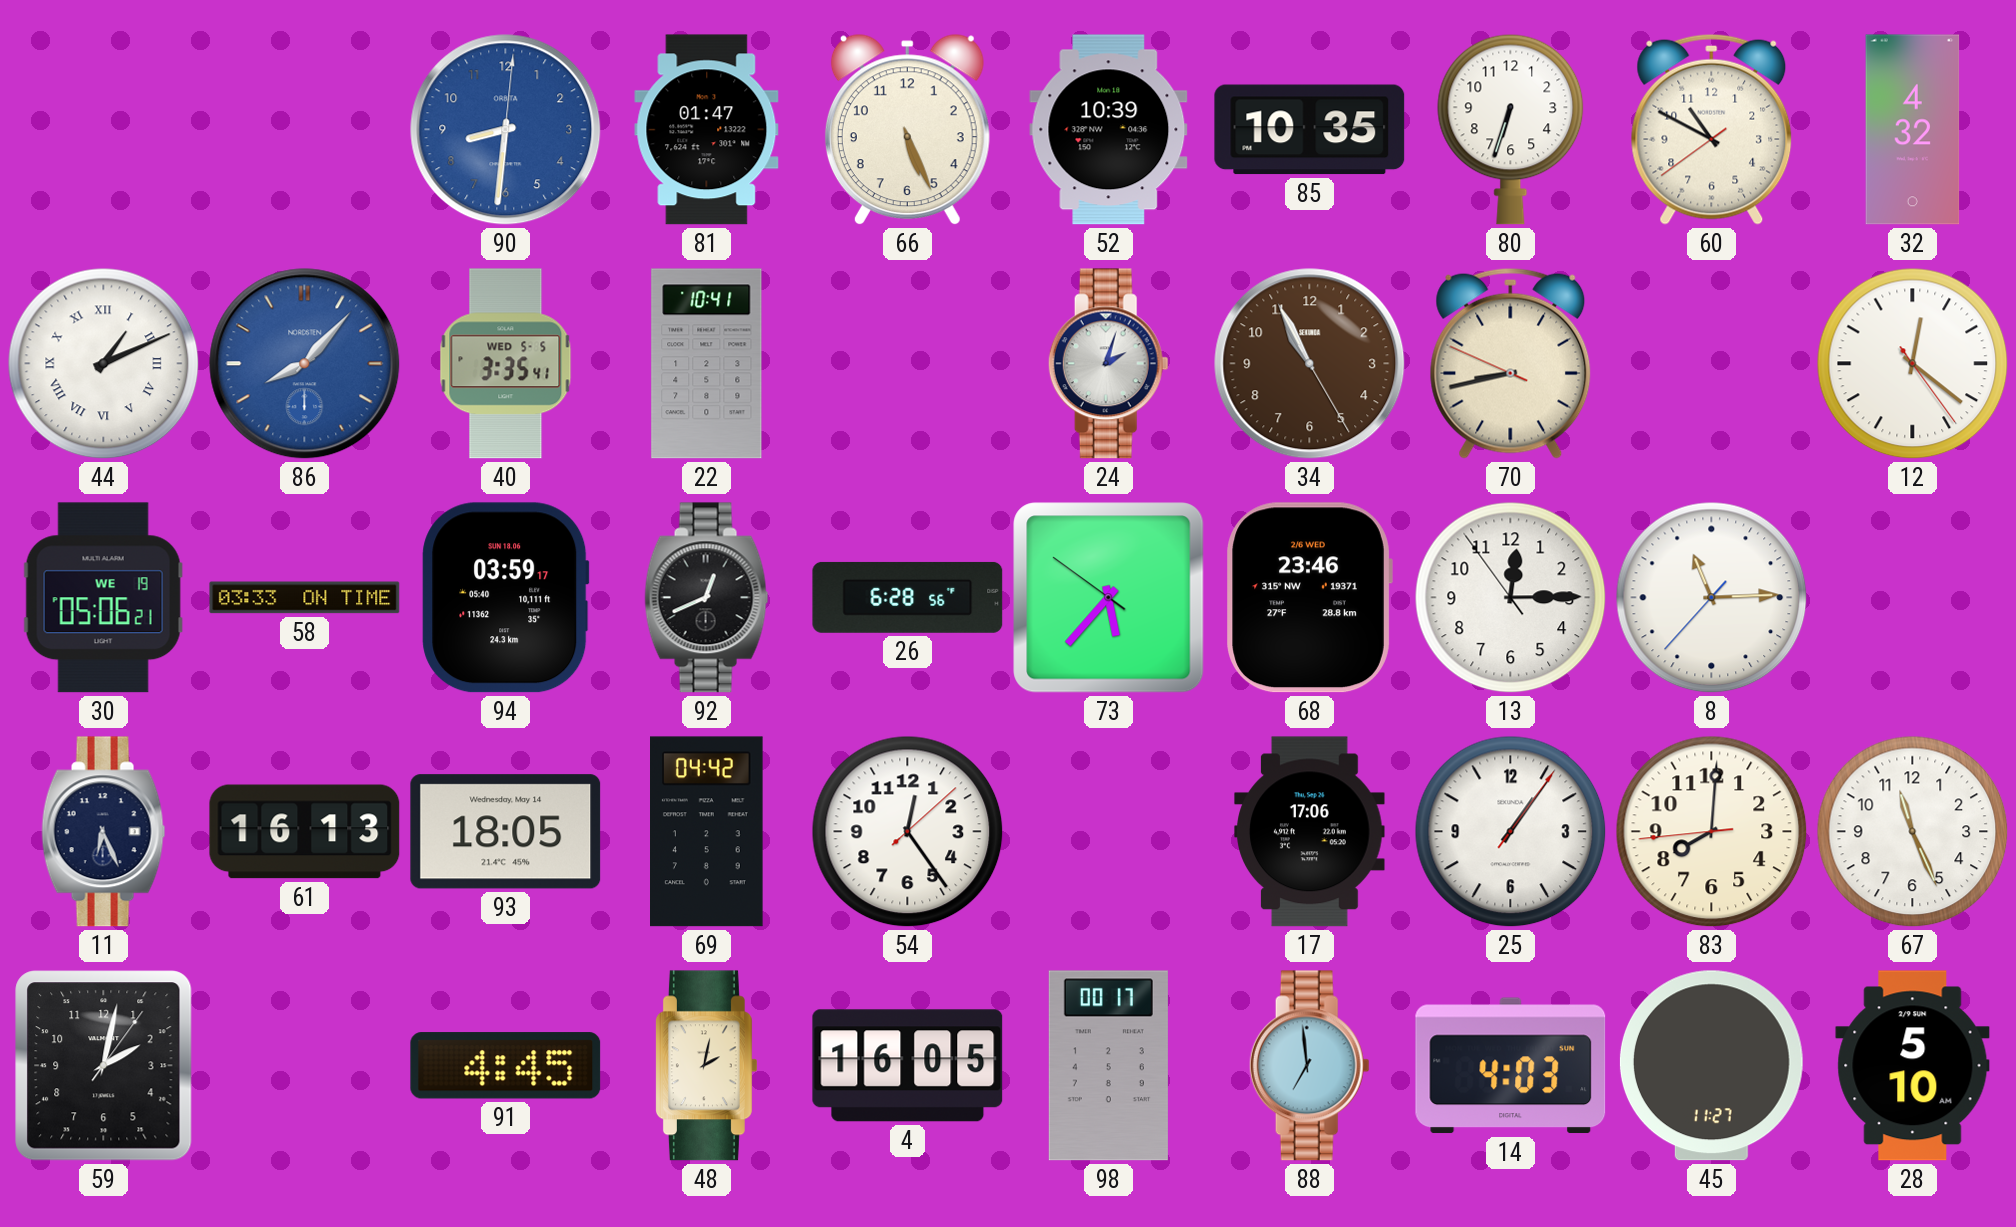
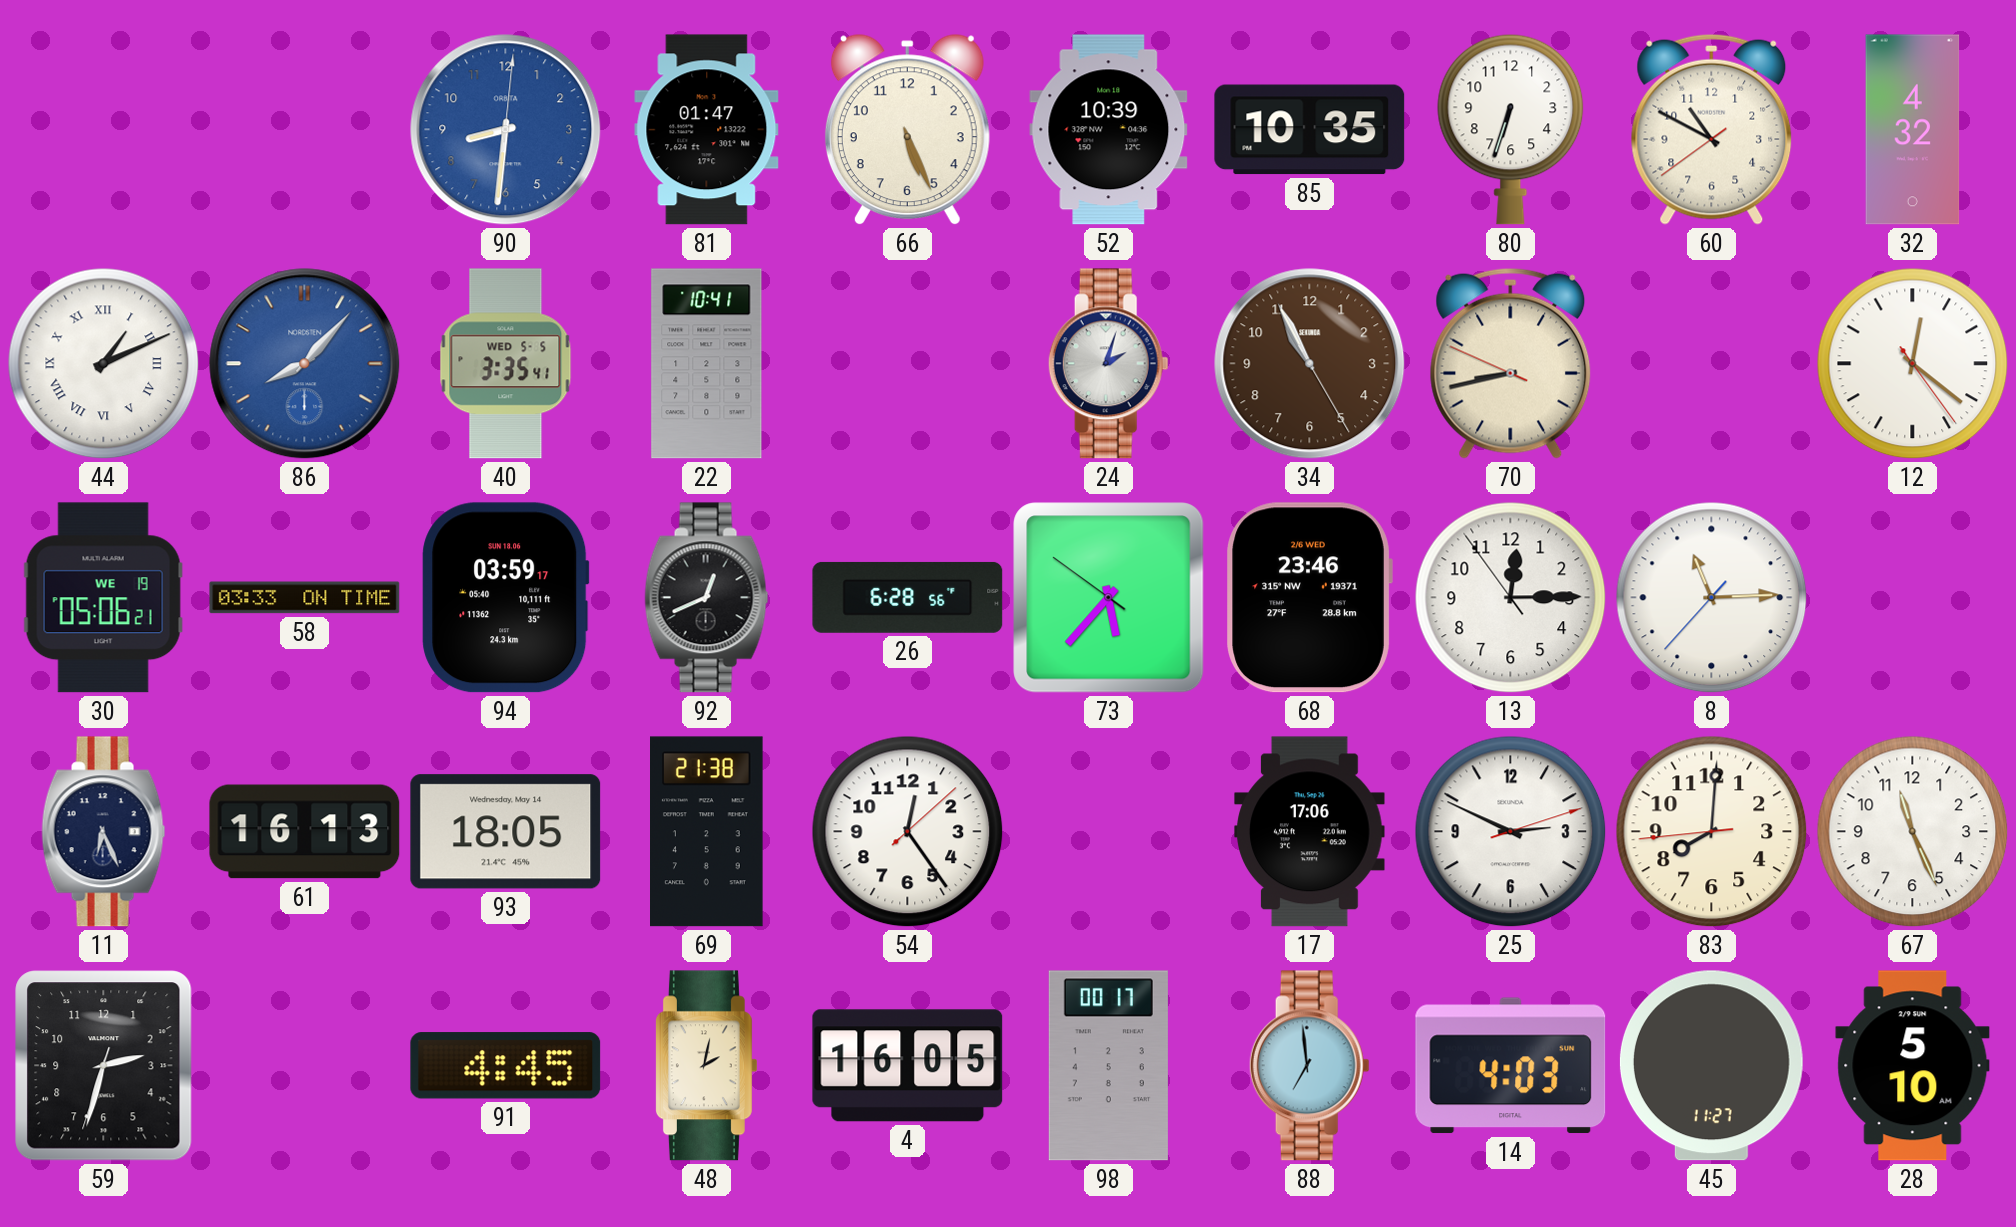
69: 04:42 -> 21:38 (707, 832)
25: 1:06 -> 2:49 (1511, 832)
59: 2:02 -> 2:32 (104, 1066)
